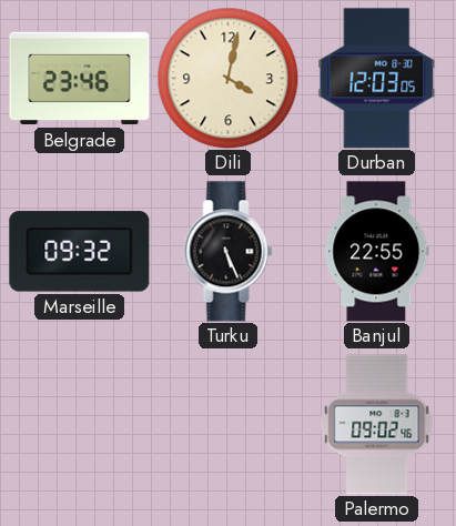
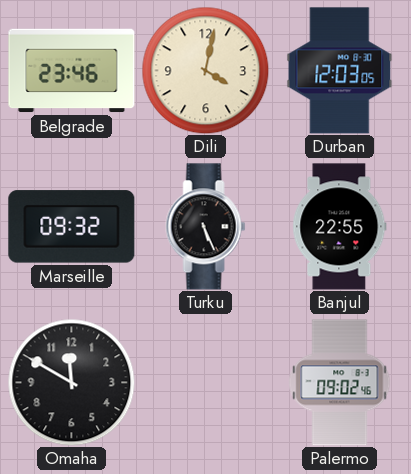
Omaha: none -> 11:50 (71, 382)
